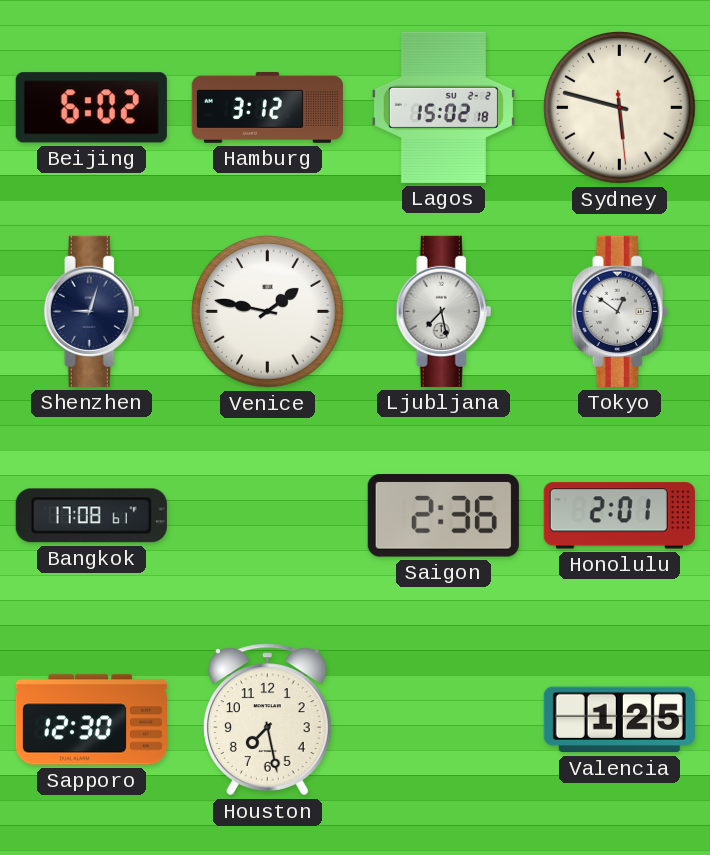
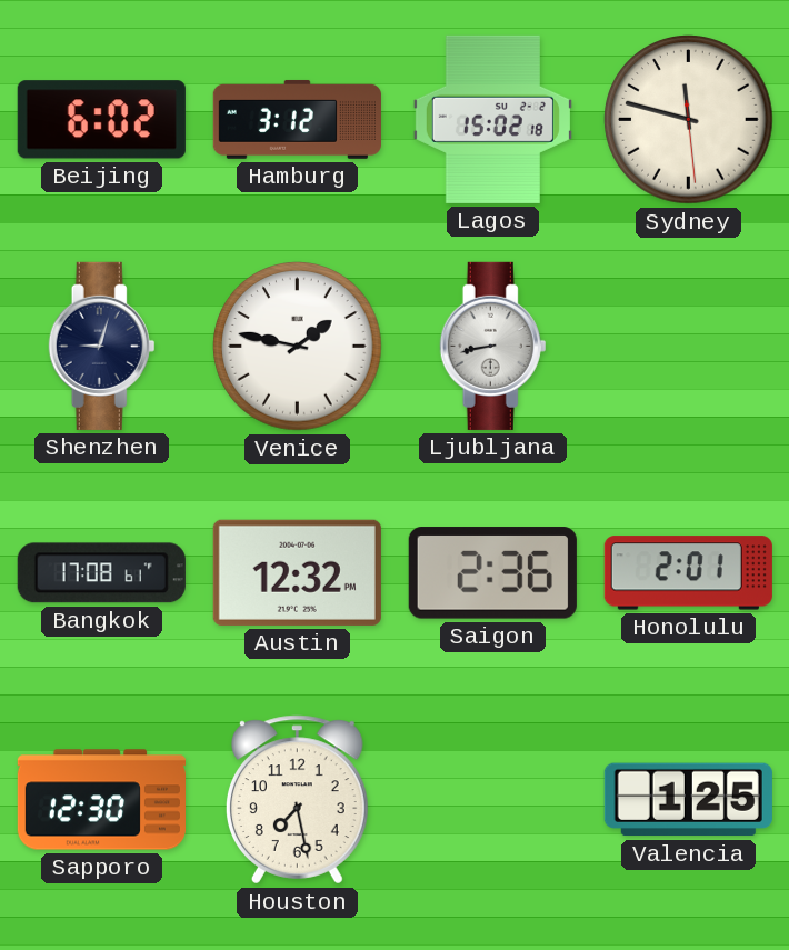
Sydney: 5:47 -> 11:47 (689, 120)
Ljubljana: 7:28 -> 8:43 (493, 346)
Tokyo: 12:51 -> none (620, 311)
Austin: none -> 12:32 (297, 572)
